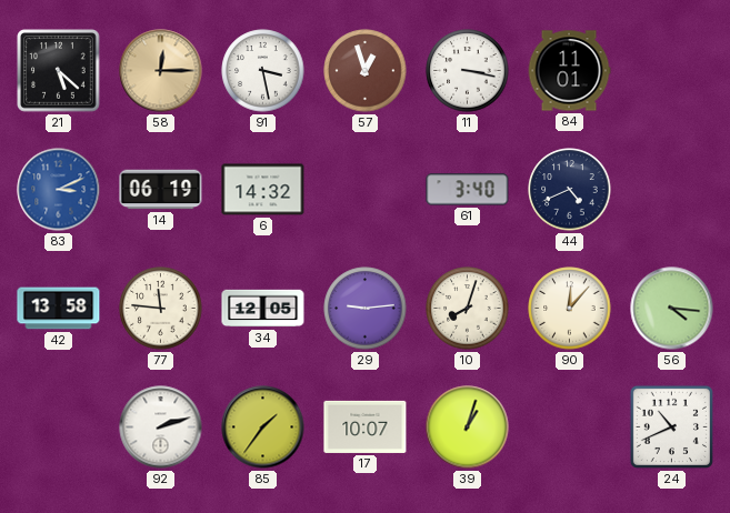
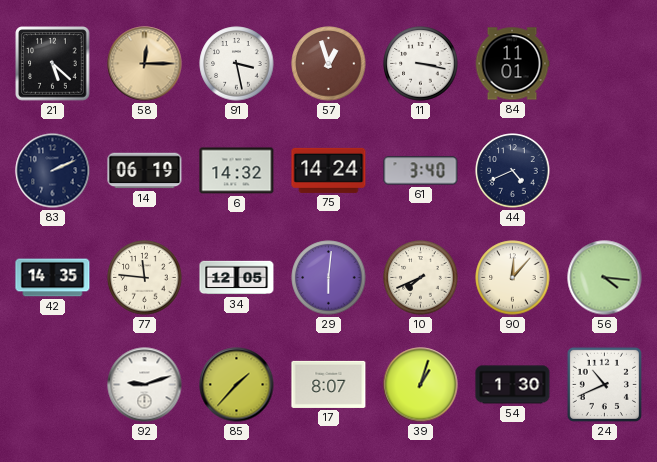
83: 3:11 -> 2:11 (53, 171)
83 dial: blue -> navy (53, 171)
75: none -> 14:24 (329, 170)
42: 13:58 -> 14:35 (53, 278)
29: 9:14 -> 6:01 (329, 278)
10: 8:03 -> 7:41 (421, 278)
92: 2:12 -> 9:12 (145, 385)
85: 1:36 -> 1:37 (237, 385)
17: 10:07 -> 8:07 (329, 384)
54: none -> 1:30 (513, 385)
